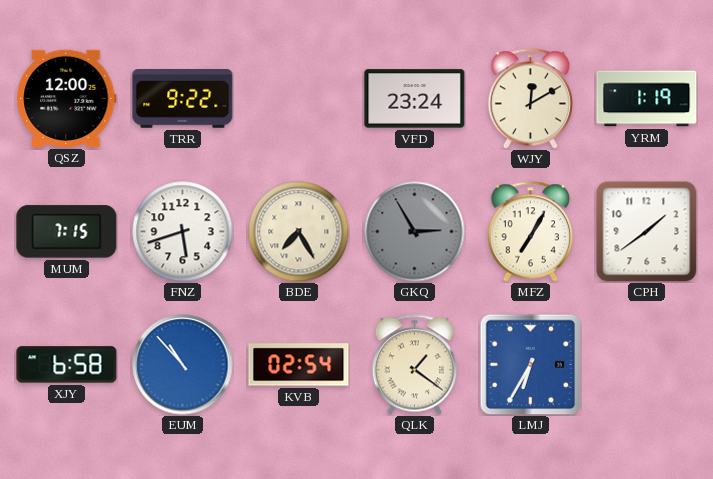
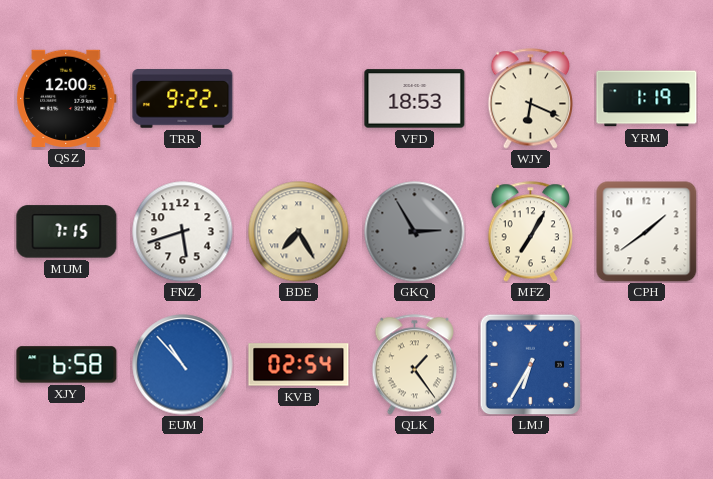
VFD: 23:24 -> 18:53 (415, 99)
WJY: 12:10 -> 6:19 (530, 99)
QLK: 1:21 -> 1:24 (414, 365)
